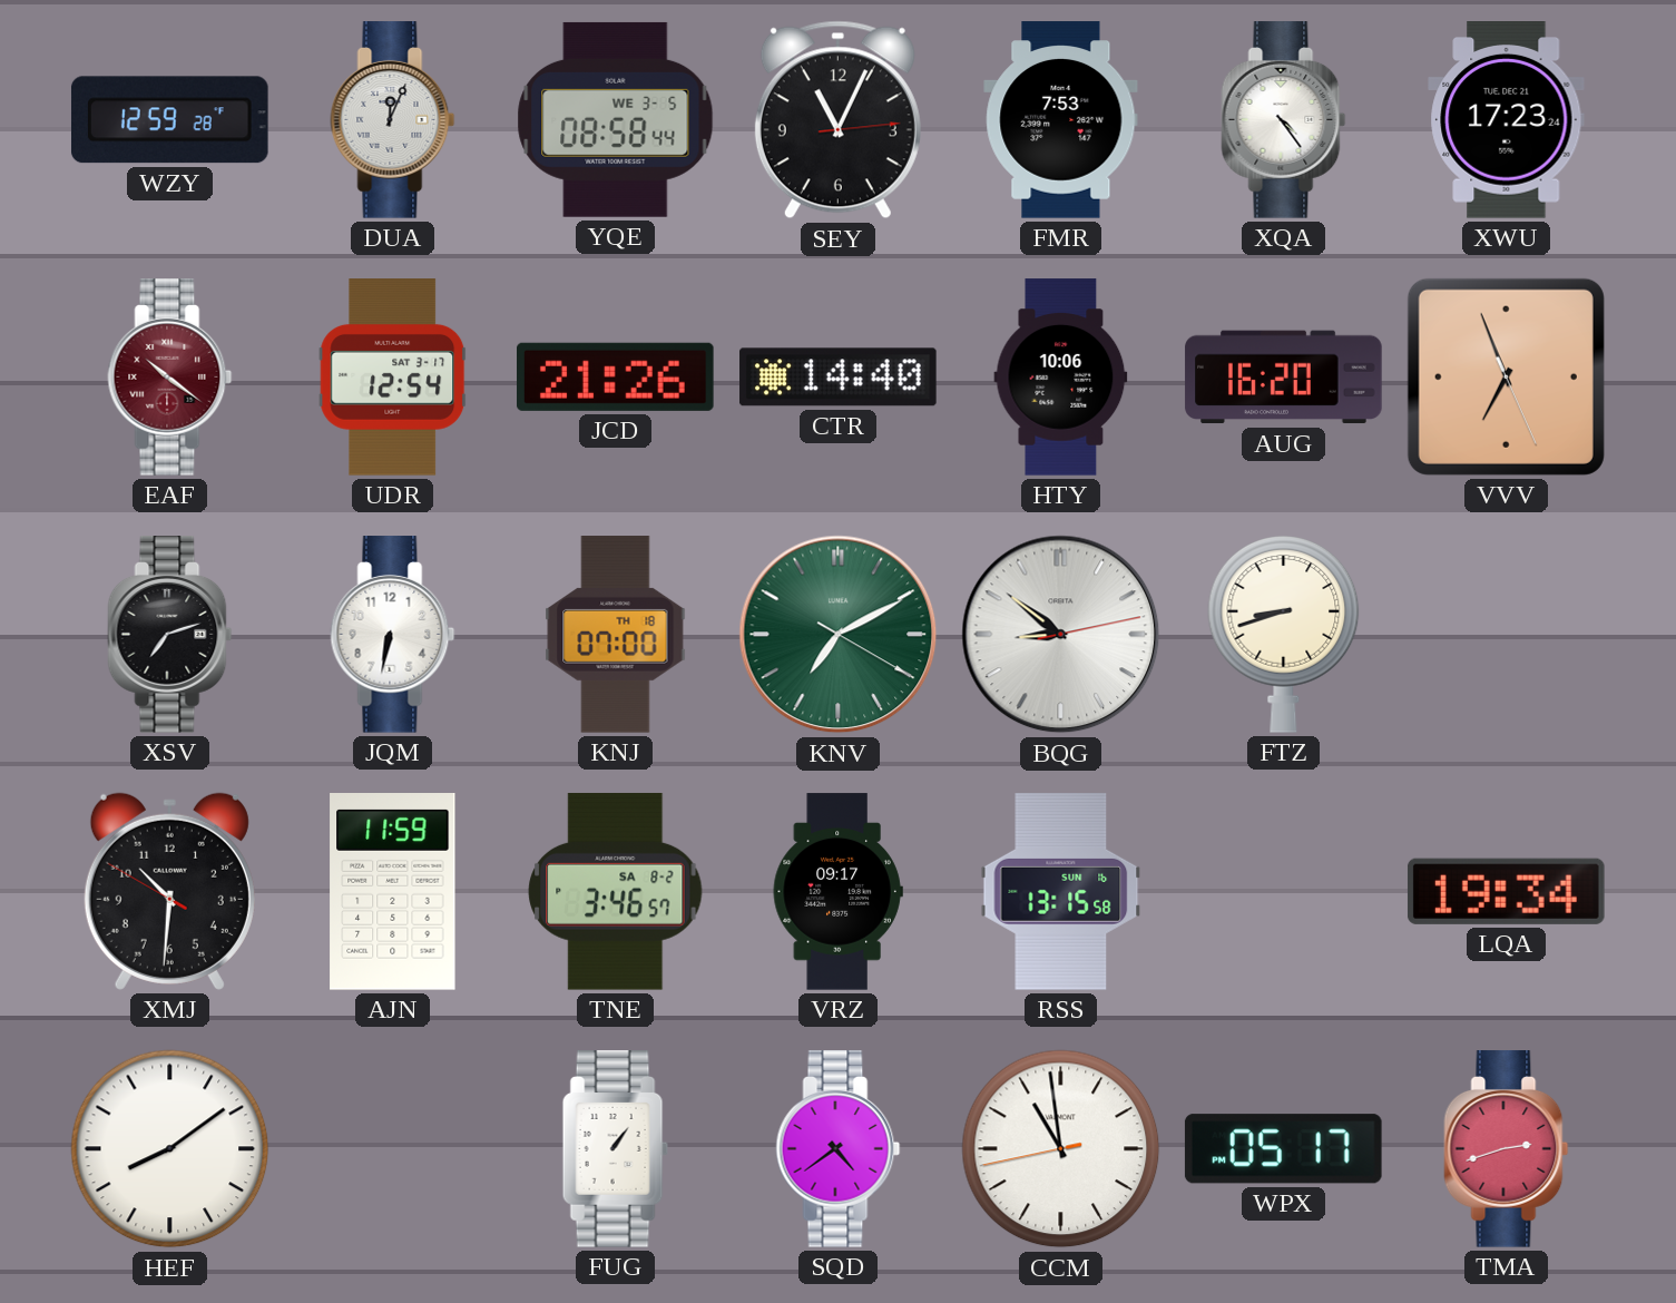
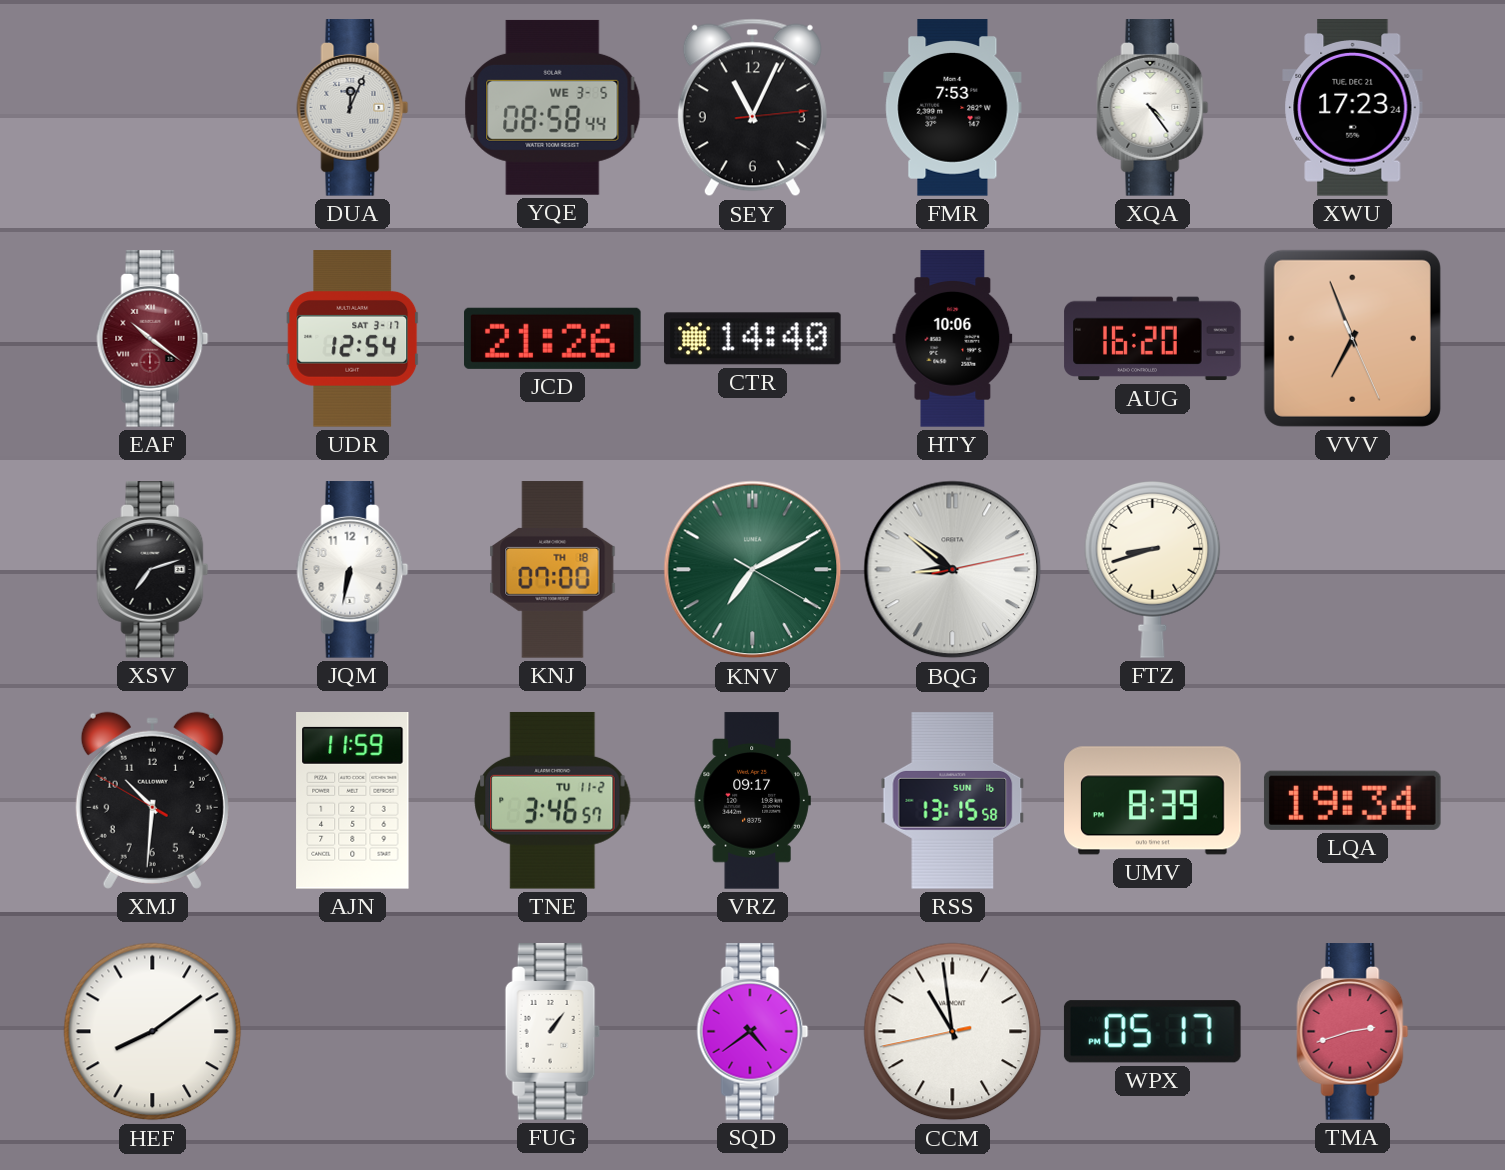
WZY: 12:59 -> none (169, 120)
TNE date: SA 8-2 -> TU 11-2 (553, 800)
UMV: none -> 8:39 (1153, 801)
